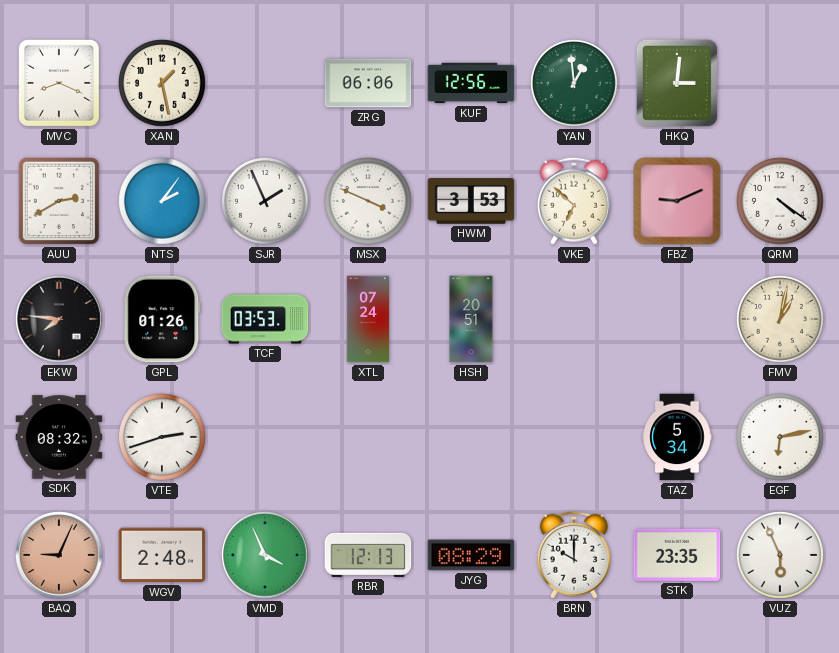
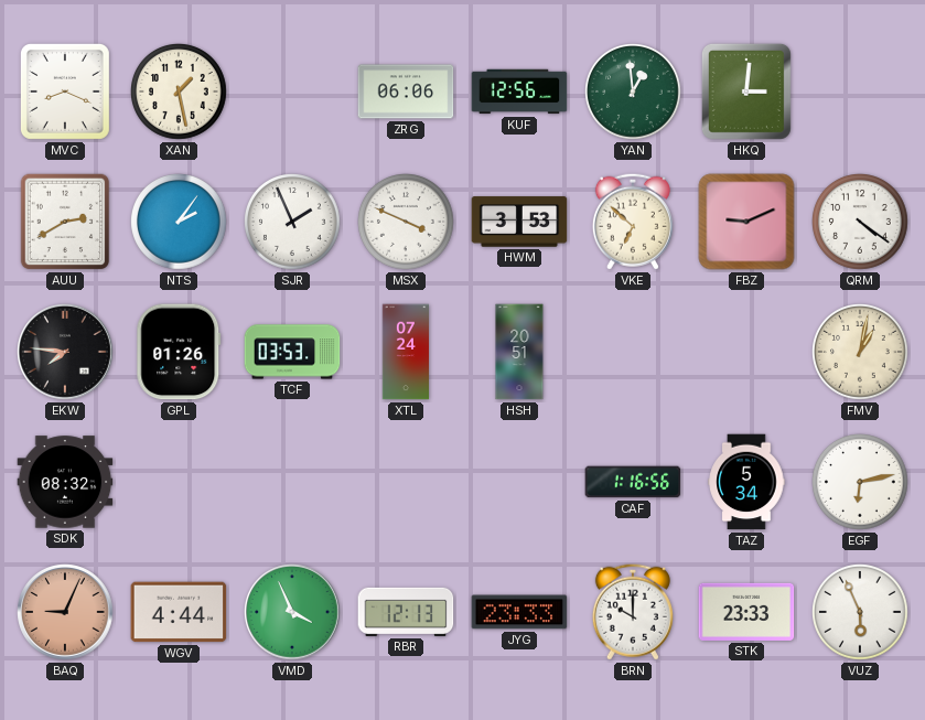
VTE: 2:42 -> none (163, 438)
CAF: none -> 1:16 (633, 482)
WGV: 2:48 -> 4:44 (179, 612)
JYG: 08:29 -> 23:33 (519, 612)
STK: 23:35 -> 23:33 (746, 612)
